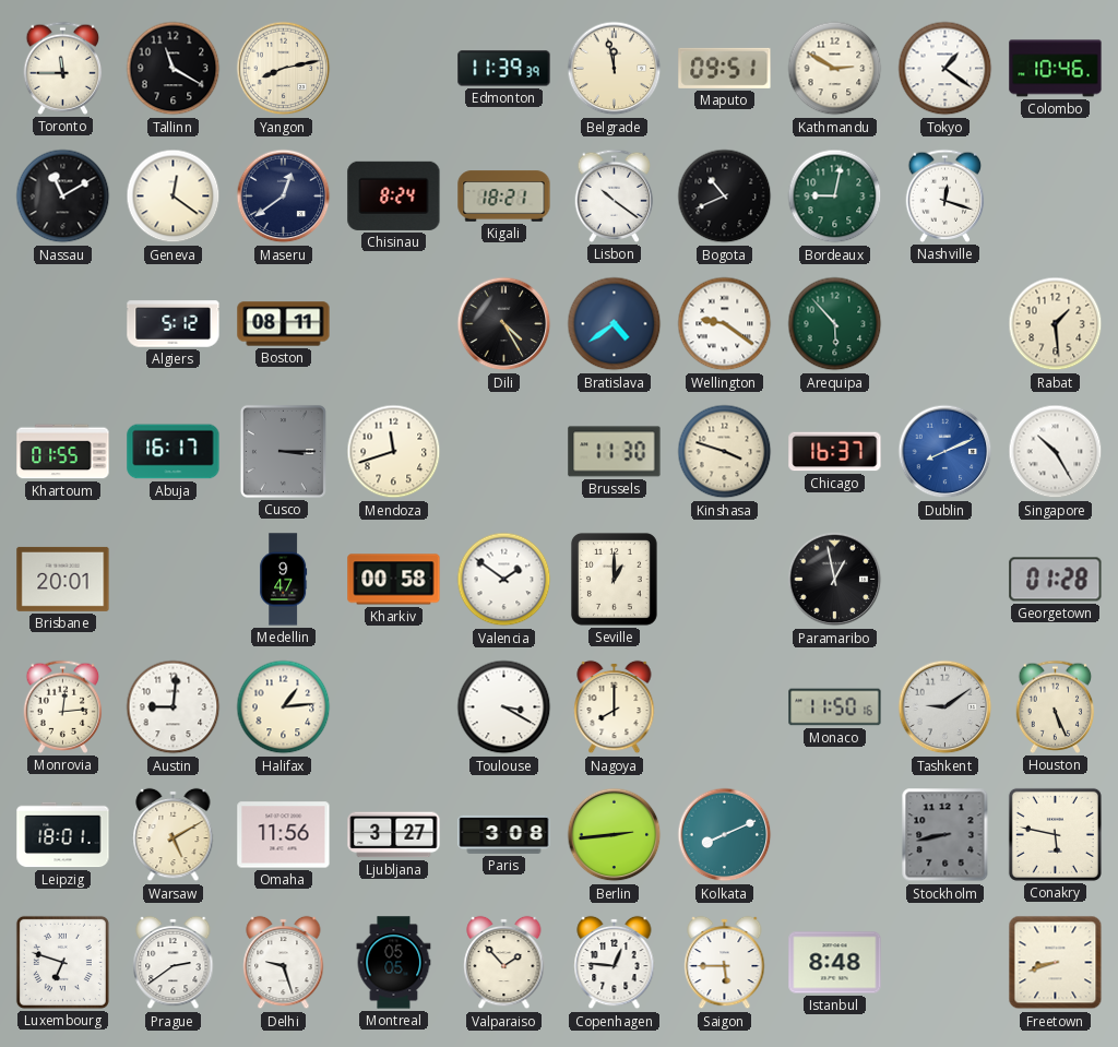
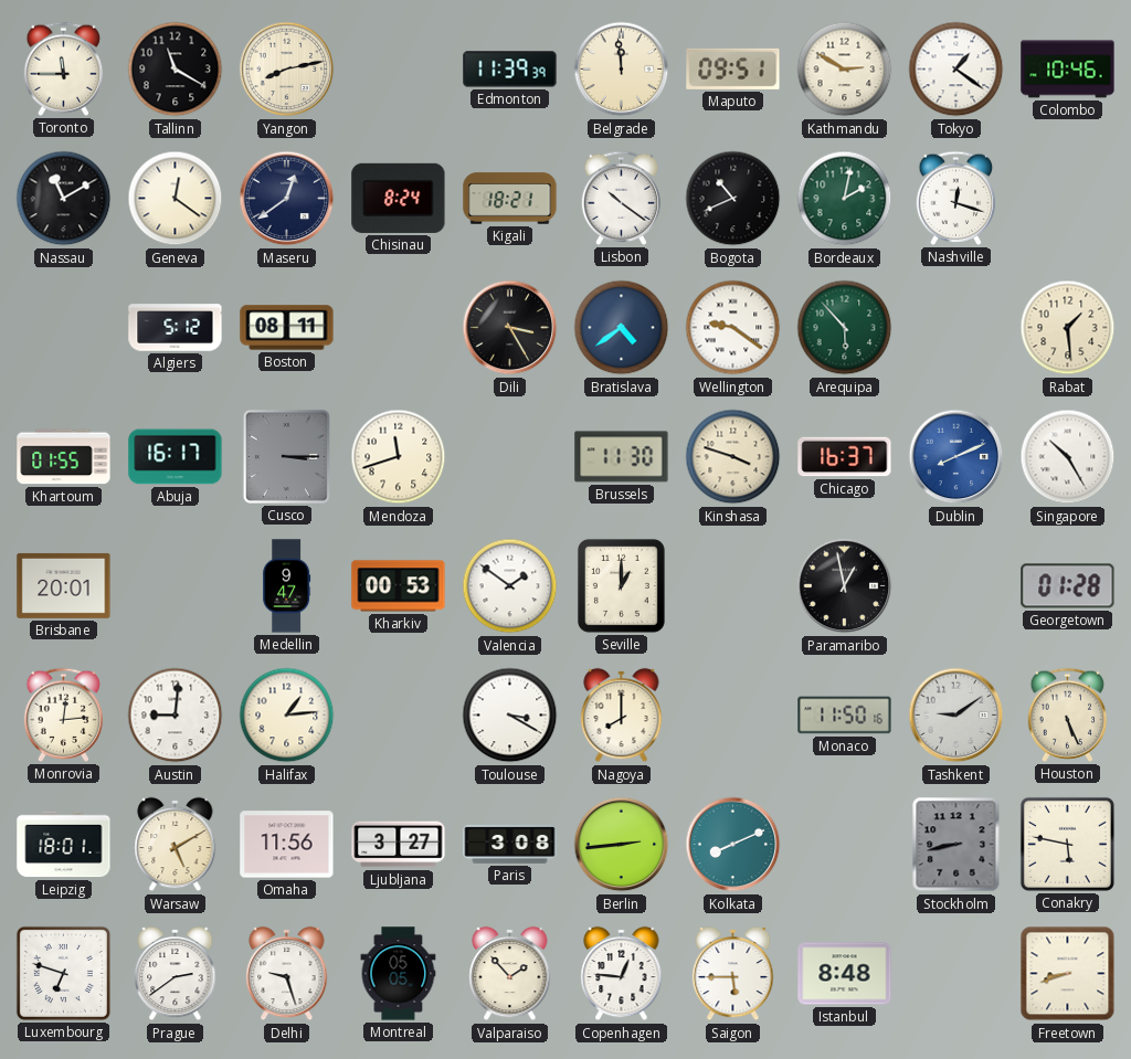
Belgrade: 11:58 -> 11:59 (622, 70)
Bordeaux: 9:02 -> 2:02 (845, 199)
Dili: 4:25 -> 3:25 (510, 328)
Kharkiv: 00:58 -> 00:53 (399, 586)
